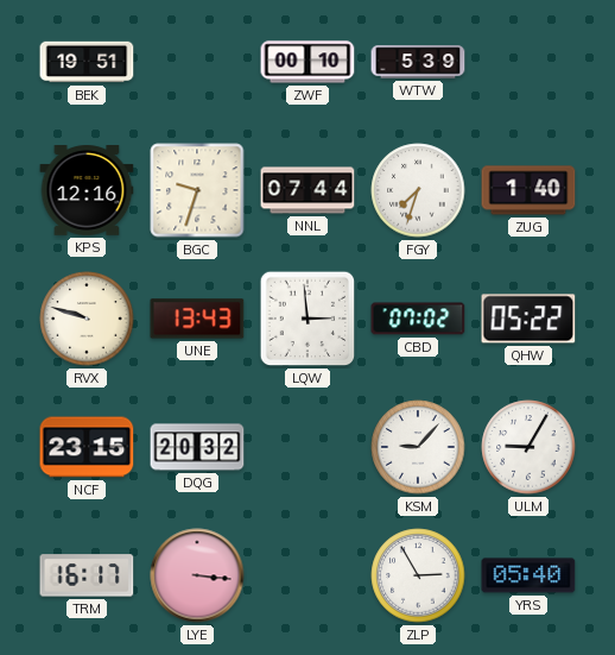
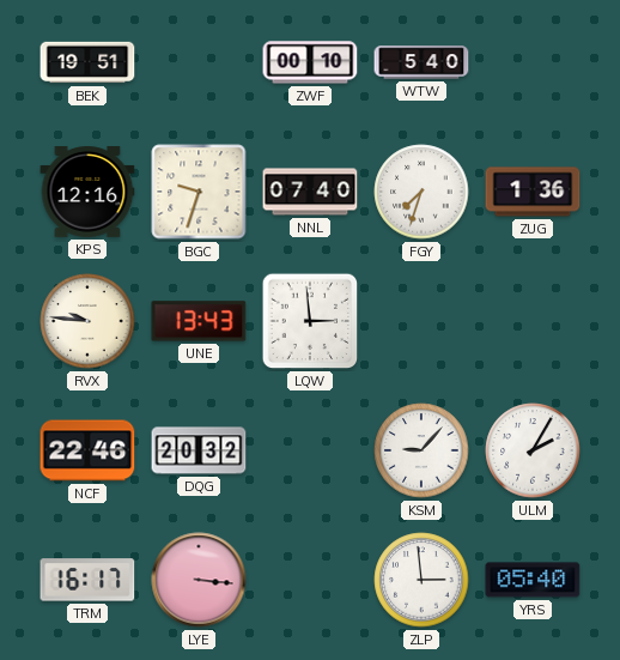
WTW: 5:39 -> 5:40 (421, 62)
NNL: 07:44 -> 07:40 (310, 192)
ZUG: 1:40 -> 1:36 (533, 192)
RVX: 9:48 -> 9:46 (87, 321)
CBD: 07:02 -> none (418, 319)
QHW: 05:22 -> none (528, 319)
NCF: 23:15 -> 22:46 (87, 450)
ULM: 9:05 -> 2:05 (533, 450)
ZLP: 2:55 -> 2:59 (421, 580)
